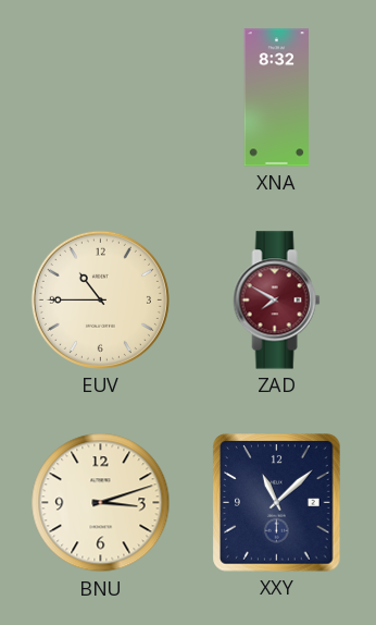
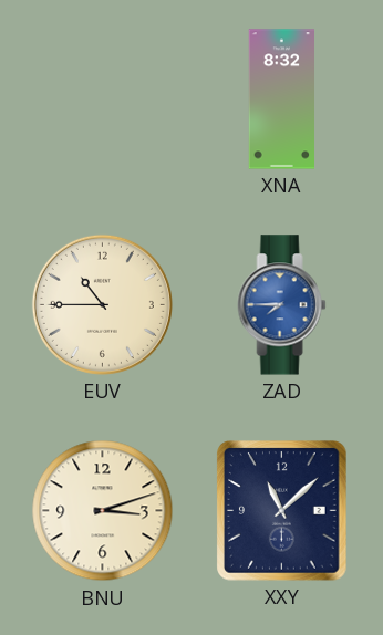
ZAD: 7:50 -> 7:45 (282, 305)
ZAD dial: burgundy -> blue (282, 305)
